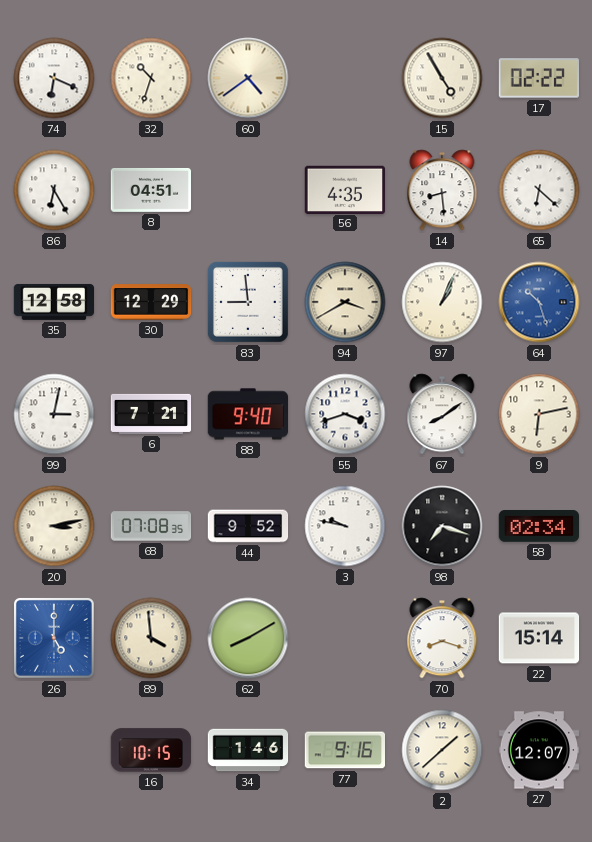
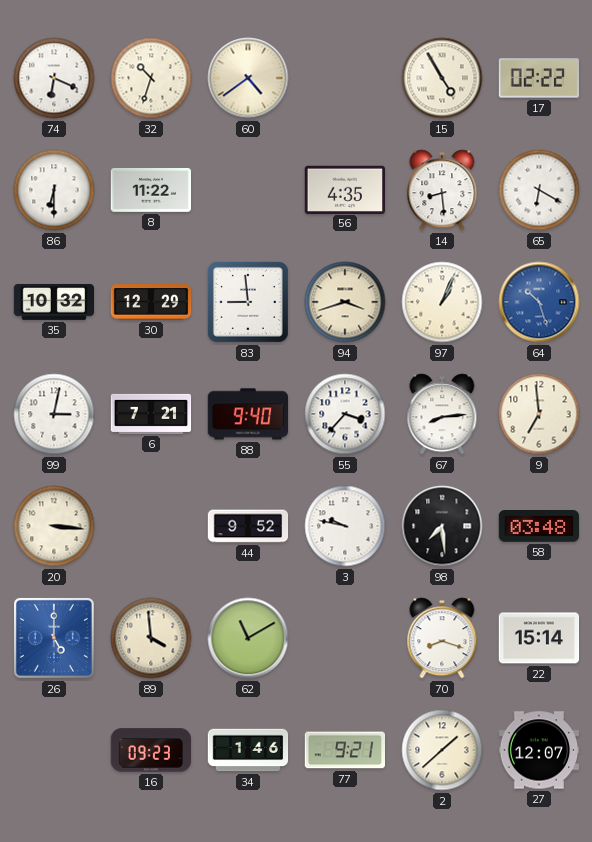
86: 6:25 -> 6:30 (54, 190)
8: 04:51 -> 11:22 (151, 190)
65: 6:22 -> 6:20 (539, 190)
35: 12:58 -> 10:32 (54, 302)
94: 3:40 -> 3:42 (345, 302)
55: 3:42 -> 3:37 (345, 414)
67: 8:09 -> 8:14 (442, 414)
9: 6:13 -> 6:59 (539, 414)
20: 3:13 -> 3:16 (54, 526)
68: 07:08 -> none (151, 526)
98: 7:18 -> 7:29 (442, 526)
58: 02:34 -> 03:48 (538, 526)
62: 8:10 -> 11:10 (248, 638)
16: 10:15 -> 09:23 (151, 750)
77: 9:16 -> 9:21 (344, 750)
